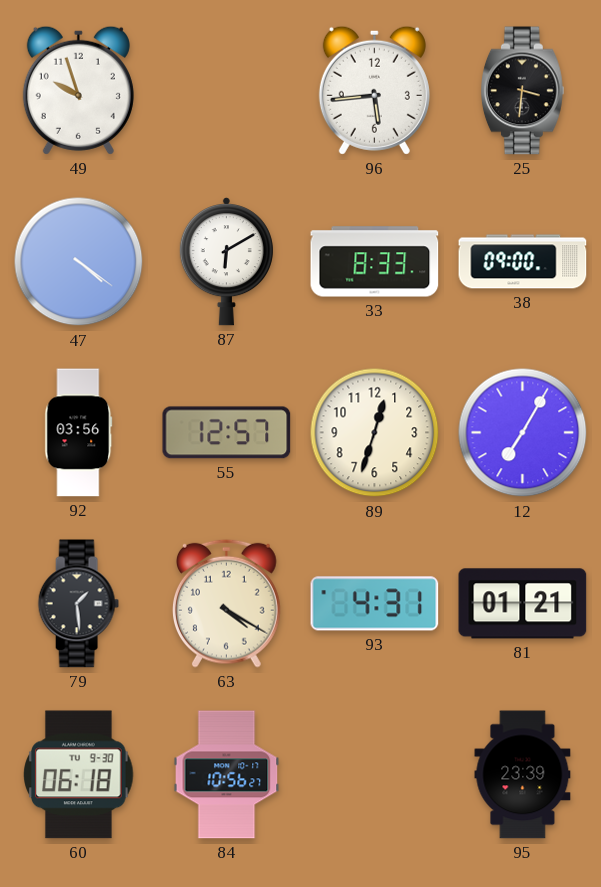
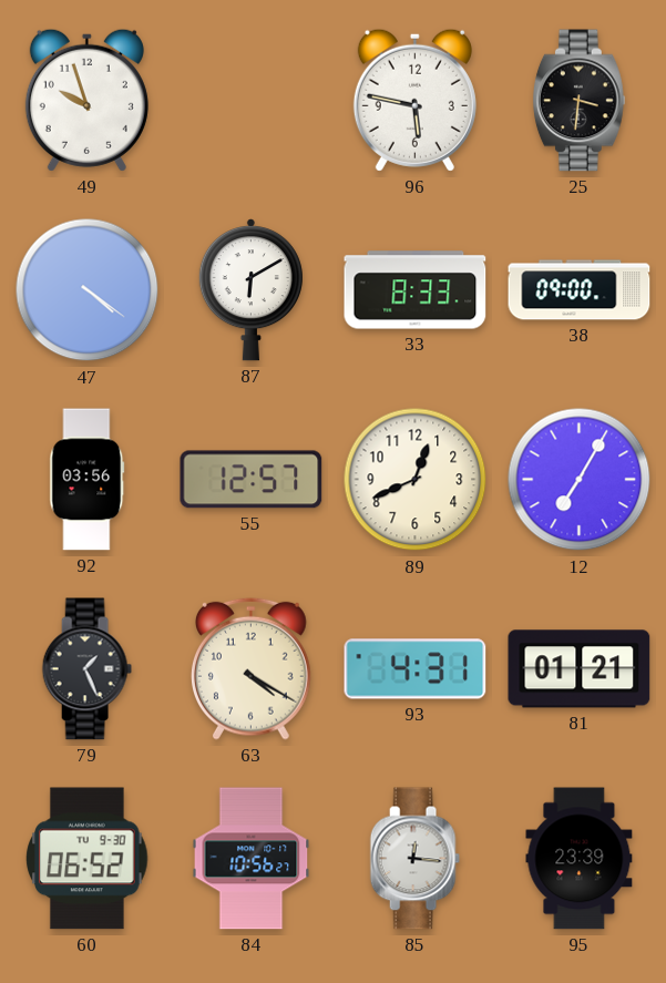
96: 5:44 -> 5:47 (414, 100)
89: 12:33 -> 12:41 (416, 480)
79: 1:29 -> 1:26 (86, 669)
60: 06:18 -> 06:52 (88, 859)
85: none -> 12:16 (414, 859)
